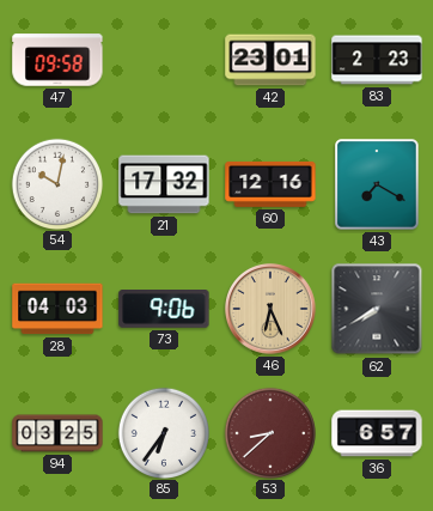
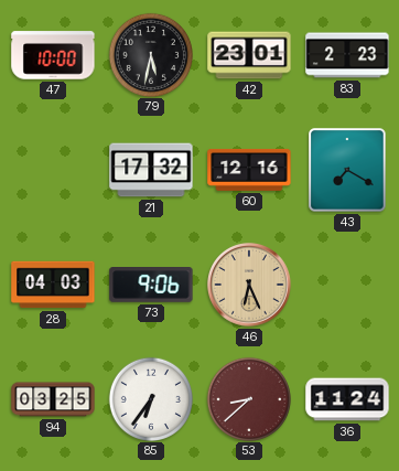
47: 09:58 -> 10:00 (53, 55)
79: none -> 5:32 (150, 54)
54: 10:02 -> none (56, 183)
62: 7:40 -> none (377, 309)
36: 6:57 -> 11:24 (347, 399)
